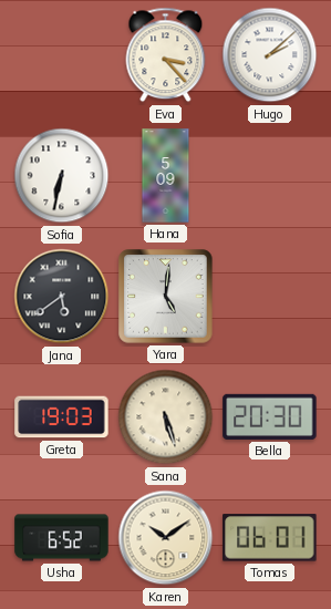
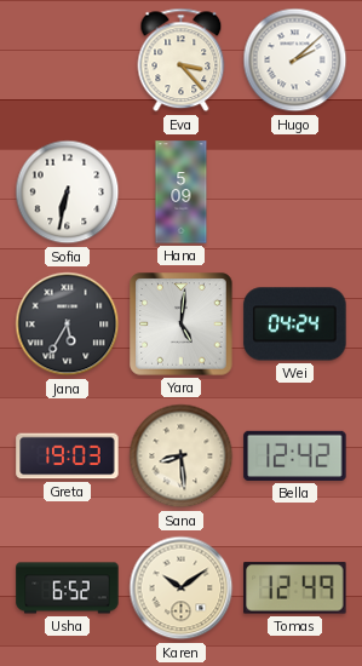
Jana: 5:39 -> 5:35 (68, 325)
Wei: none -> 04:24 (295, 325)
Sana: 5:27 -> 8:29 (182, 457)
Bella: 20:30 -> 12:42 (295, 455)
Tomas: 06:01 -> 12:49 (295, 589)
